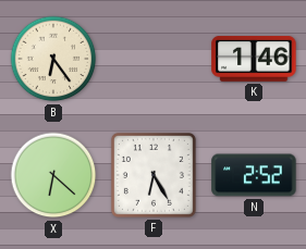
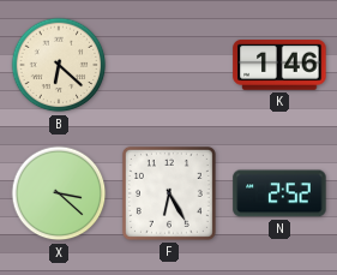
B: 6:24 -> 6:22 (59, 65)
X: 6:22 -> 3:22 (59, 193)
